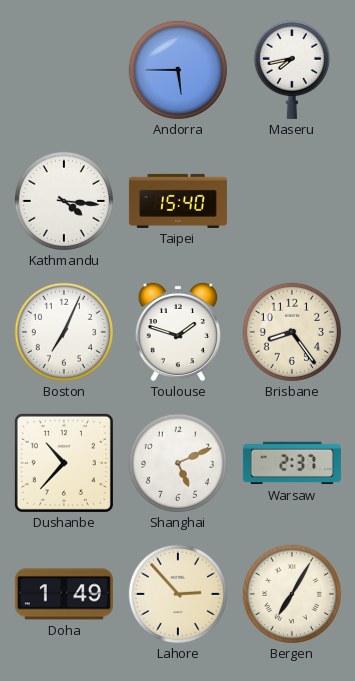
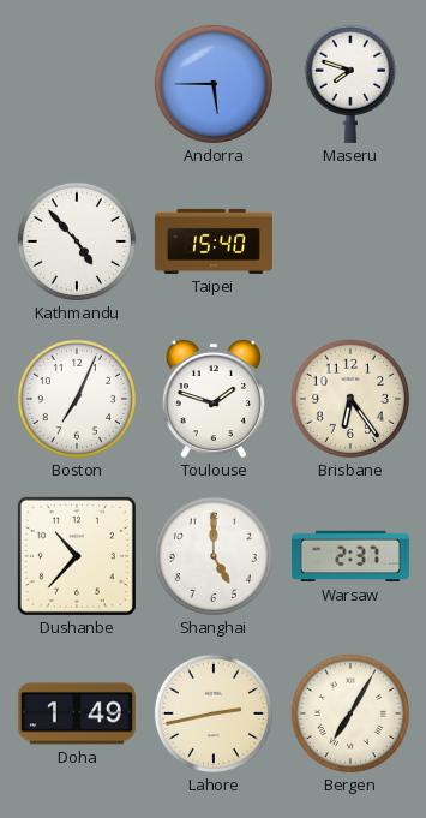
Maseru: 7:43 -> 7:48 (350, 84)
Kathmandu: 4:16 -> 4:53 (77, 241)
Brisbane: 8:24 -> 6:24 (350, 399)
Shanghai: 5:11 -> 5:00 (214, 556)
Lahore: 2:53 -> 2:43 (214, 713)
